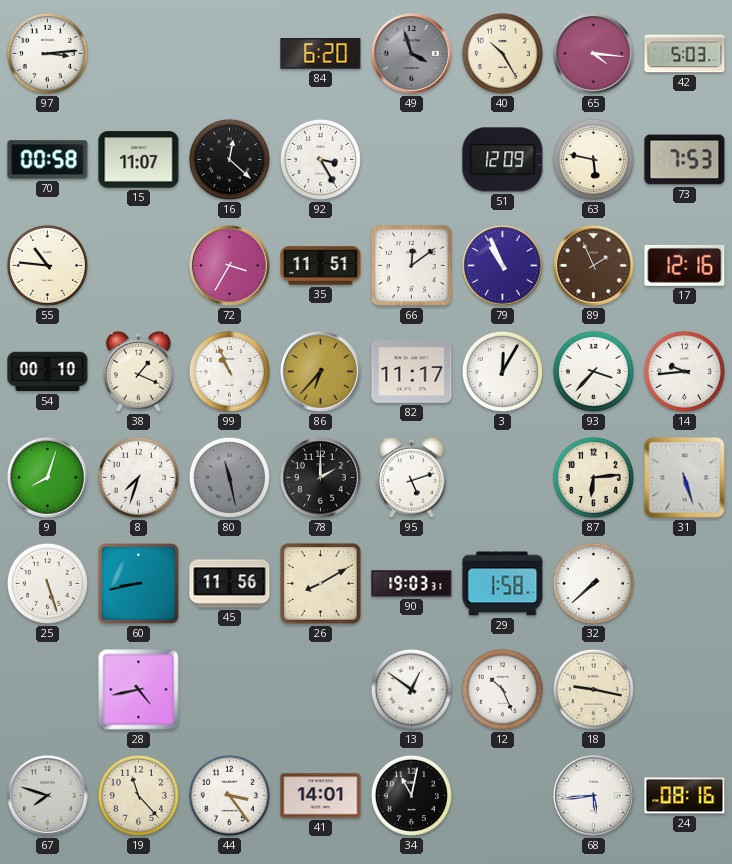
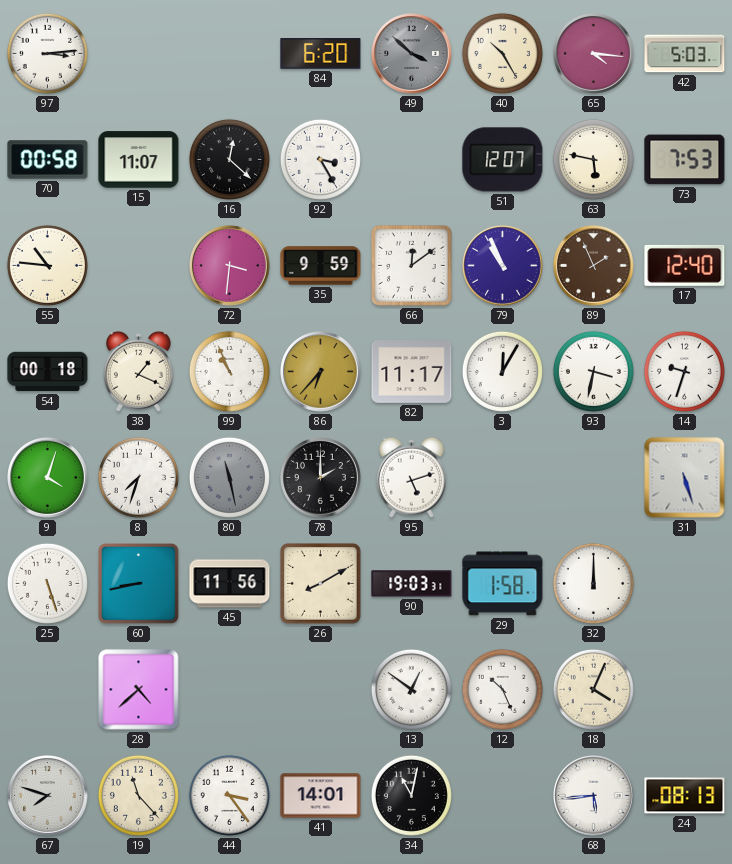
49: 3:57 -> 3:52 (412, 54)
51: 12:09 -> 12:07 (503, 160)
72: 3:35 -> 3:31 (230, 266)
35: 11:51 -> 9:59 (321, 266)
17: 12:16 -> 12:40 (685, 265)
54: 00:10 -> 00:18 (48, 372)
93: 3:37 -> 3:32 (593, 371)
14: 9:44 -> 9:33 (684, 371)
9: 8:03 -> 4:03 (48, 478)
87: 6:14 -> none (593, 477)
32: 7:38 -> 12:00 (593, 583)
28: 4:43 -> 4:38 (139, 690)
18: 9:17 -> 4:04 (593, 689)
24: 08:16 -> 08:13 (685, 796)
